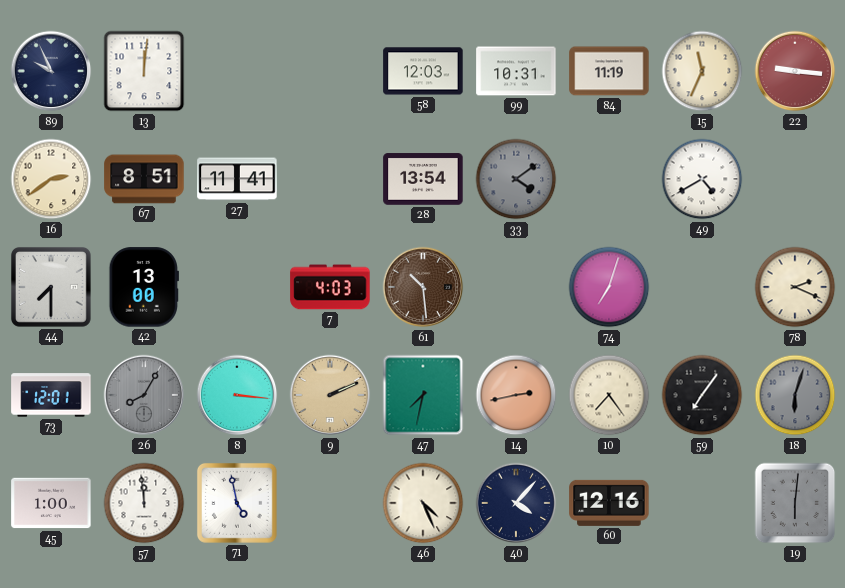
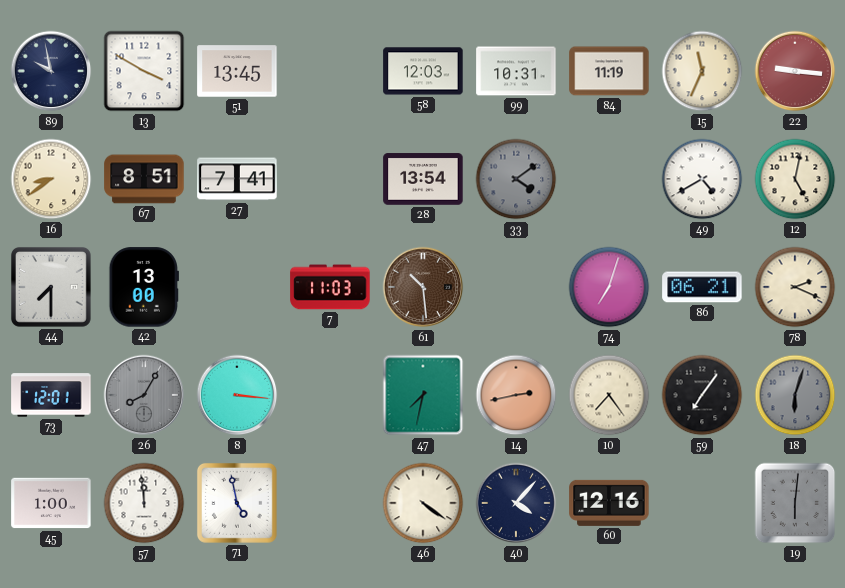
89: 9:56 -> 9:58 (51, 71)
13: 12:01 -> 3:50 (144, 71)
51: none -> 13:45 (237, 71)
16: 2:39 -> 8:39 (51, 179)
27: 11:41 -> 7:41 (237, 179)
12: none -> 5:02 (795, 179)
7: 4:03 -> 11:03 (330, 287)
86: none -> 06:21 (702, 287)
9: 2:11 -> none (330, 395)
46: 4:26 -> 4:21 (423, 503)
